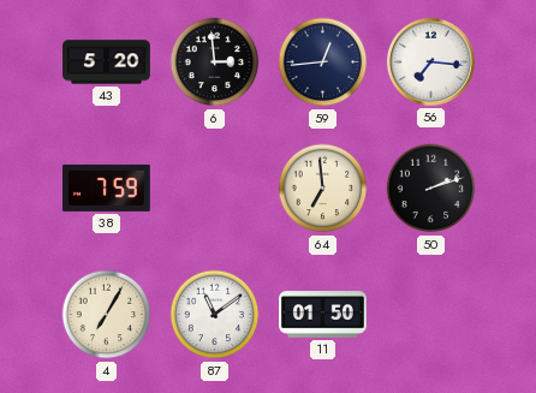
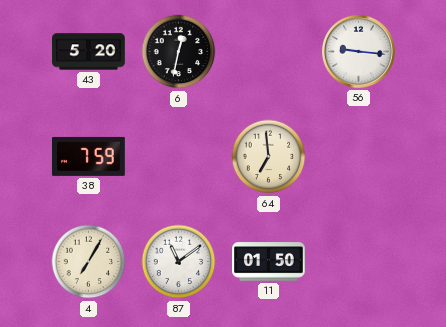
6: 2:59 -> 12:32 (179, 52)
59: 12:44 -> none (323, 62)
56: 7:16 -> 9:16 (358, 51)
50: 2:12 -> none (431, 189)
